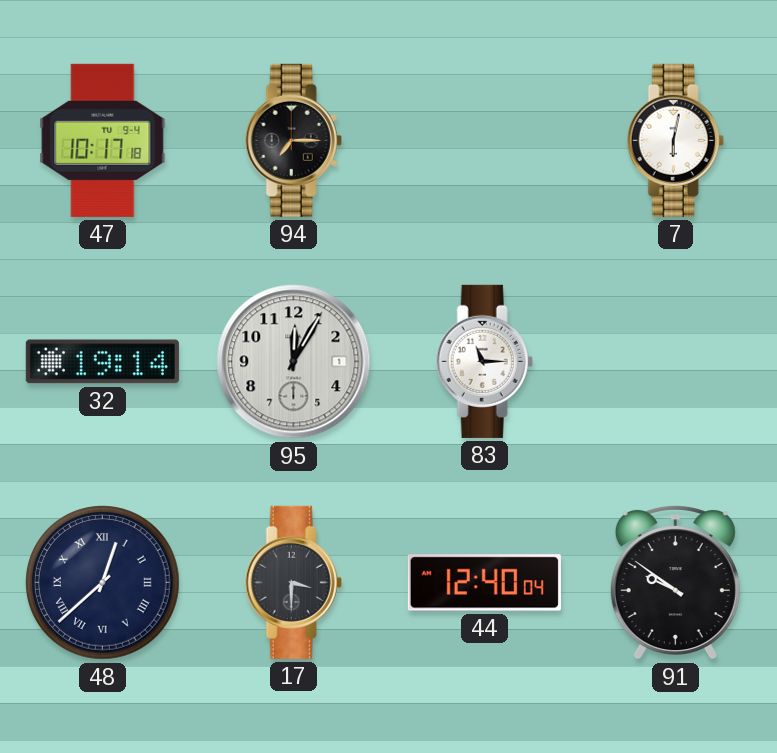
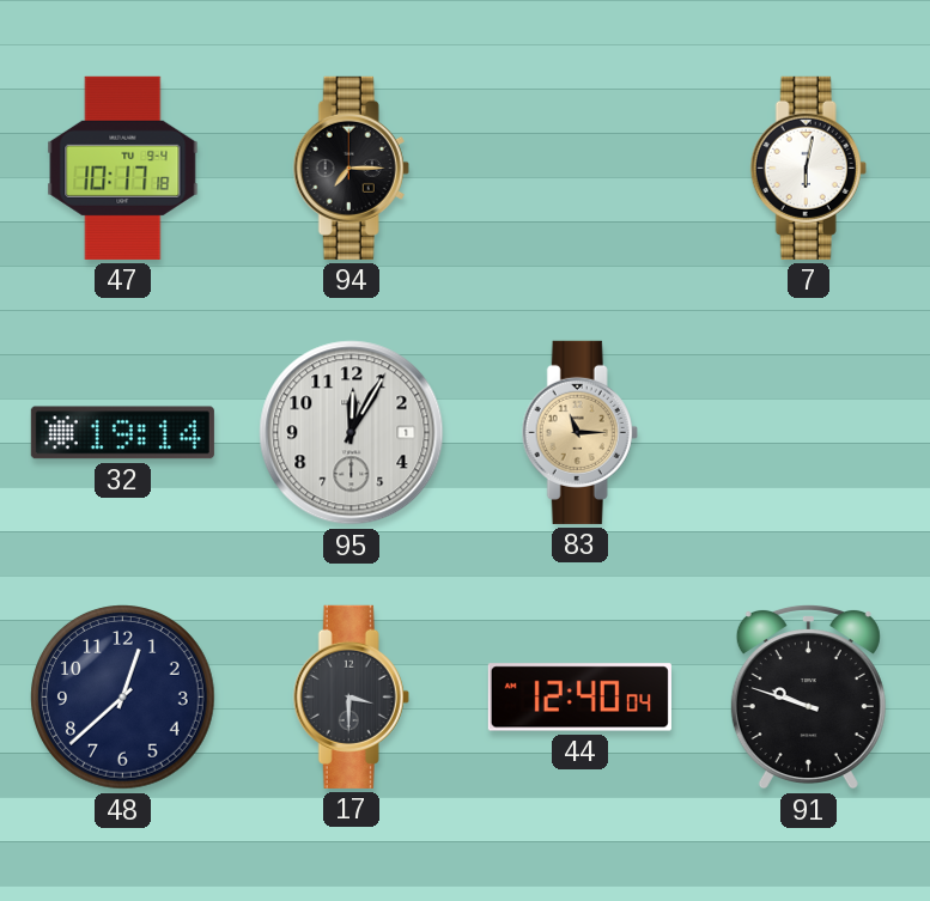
83 dial: white -> champagne (579, 432)
48 numerals: Roman -> Arabic (123, 698)
91: 9:51 -> 9:48 (808, 696)
